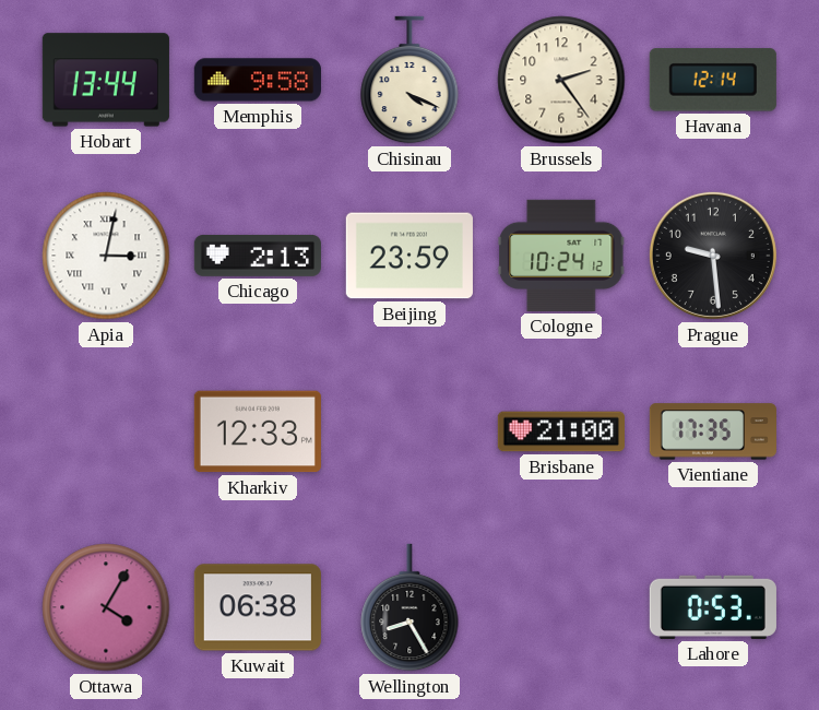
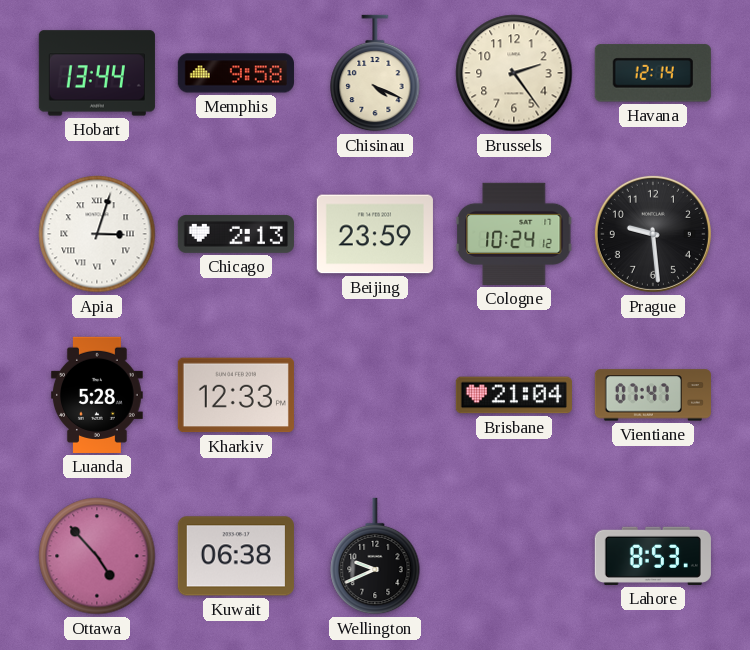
Apia: 3:02 -> 3:03 (97, 234)
Luanda: none -> 5:28 (97, 395)
Brisbane: 21:00 -> 21:04 (514, 395)
Vientiane: 17:35 -> 07:47 (653, 395)
Ottawa: 4:05 -> 4:53 (97, 556)
Wellington: 8:25 -> 9:41 (375, 556)
Lahore: 0:53 -> 8:53 (653, 556)
